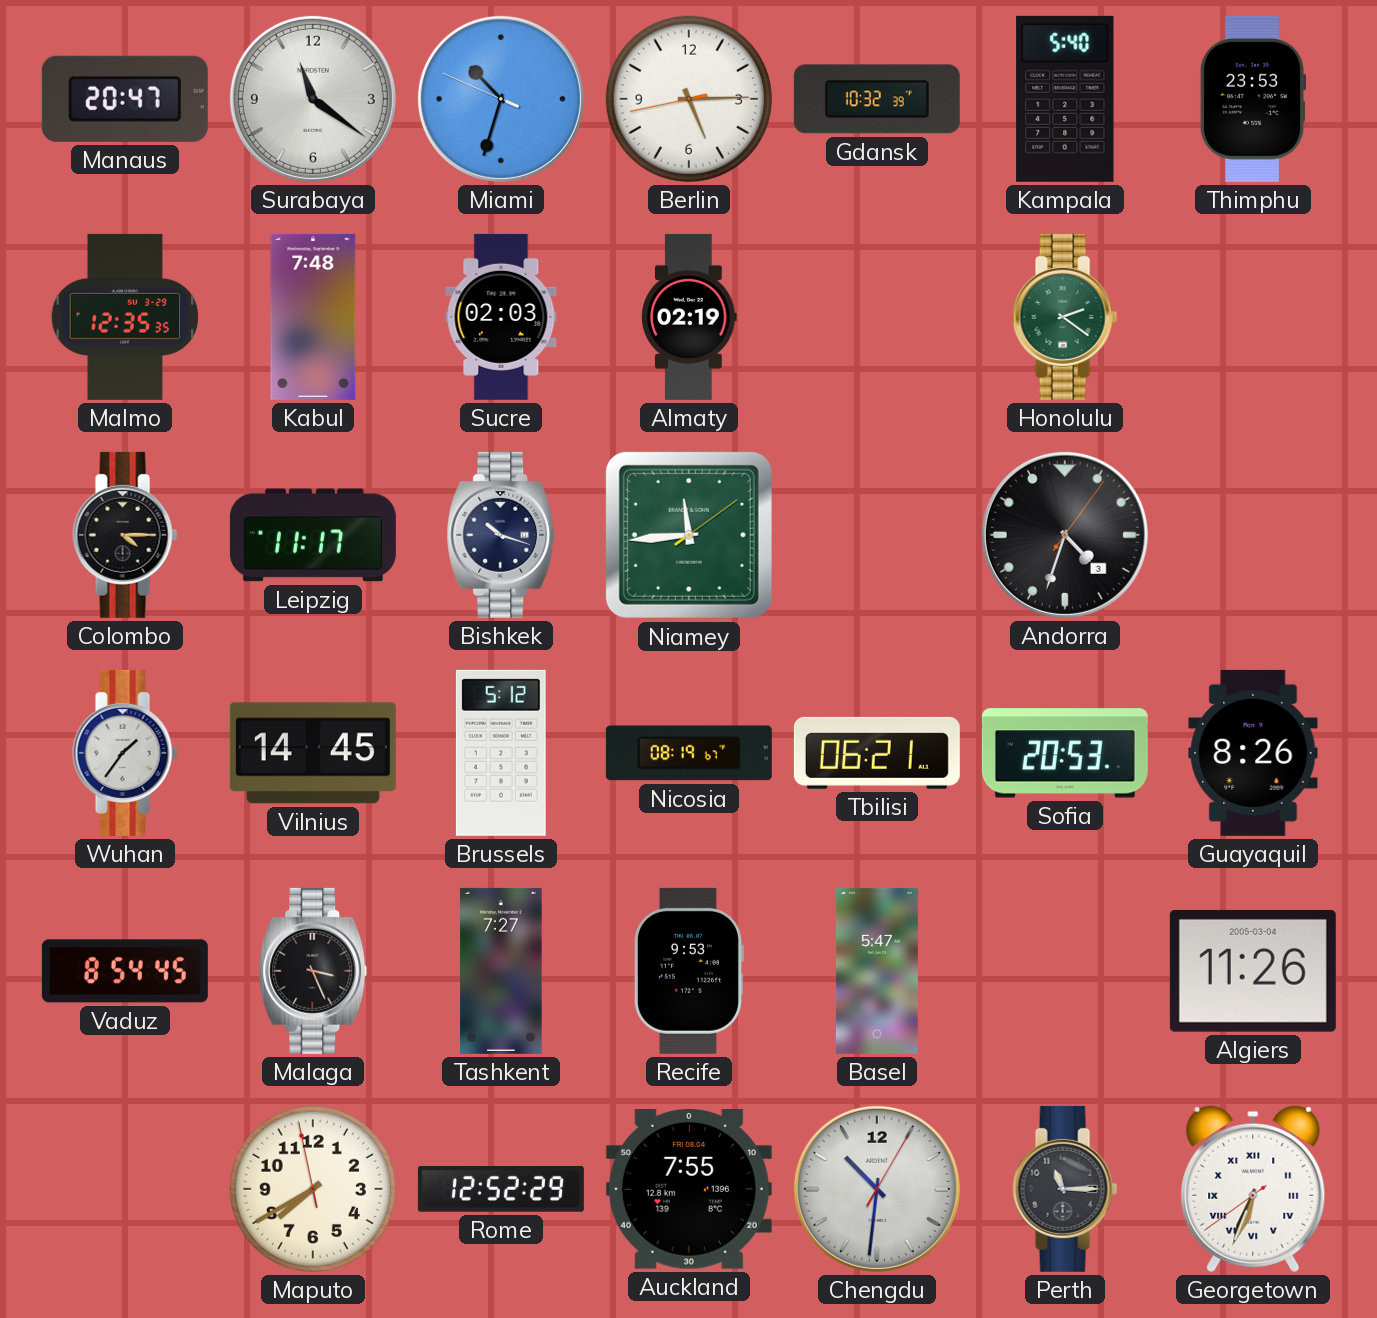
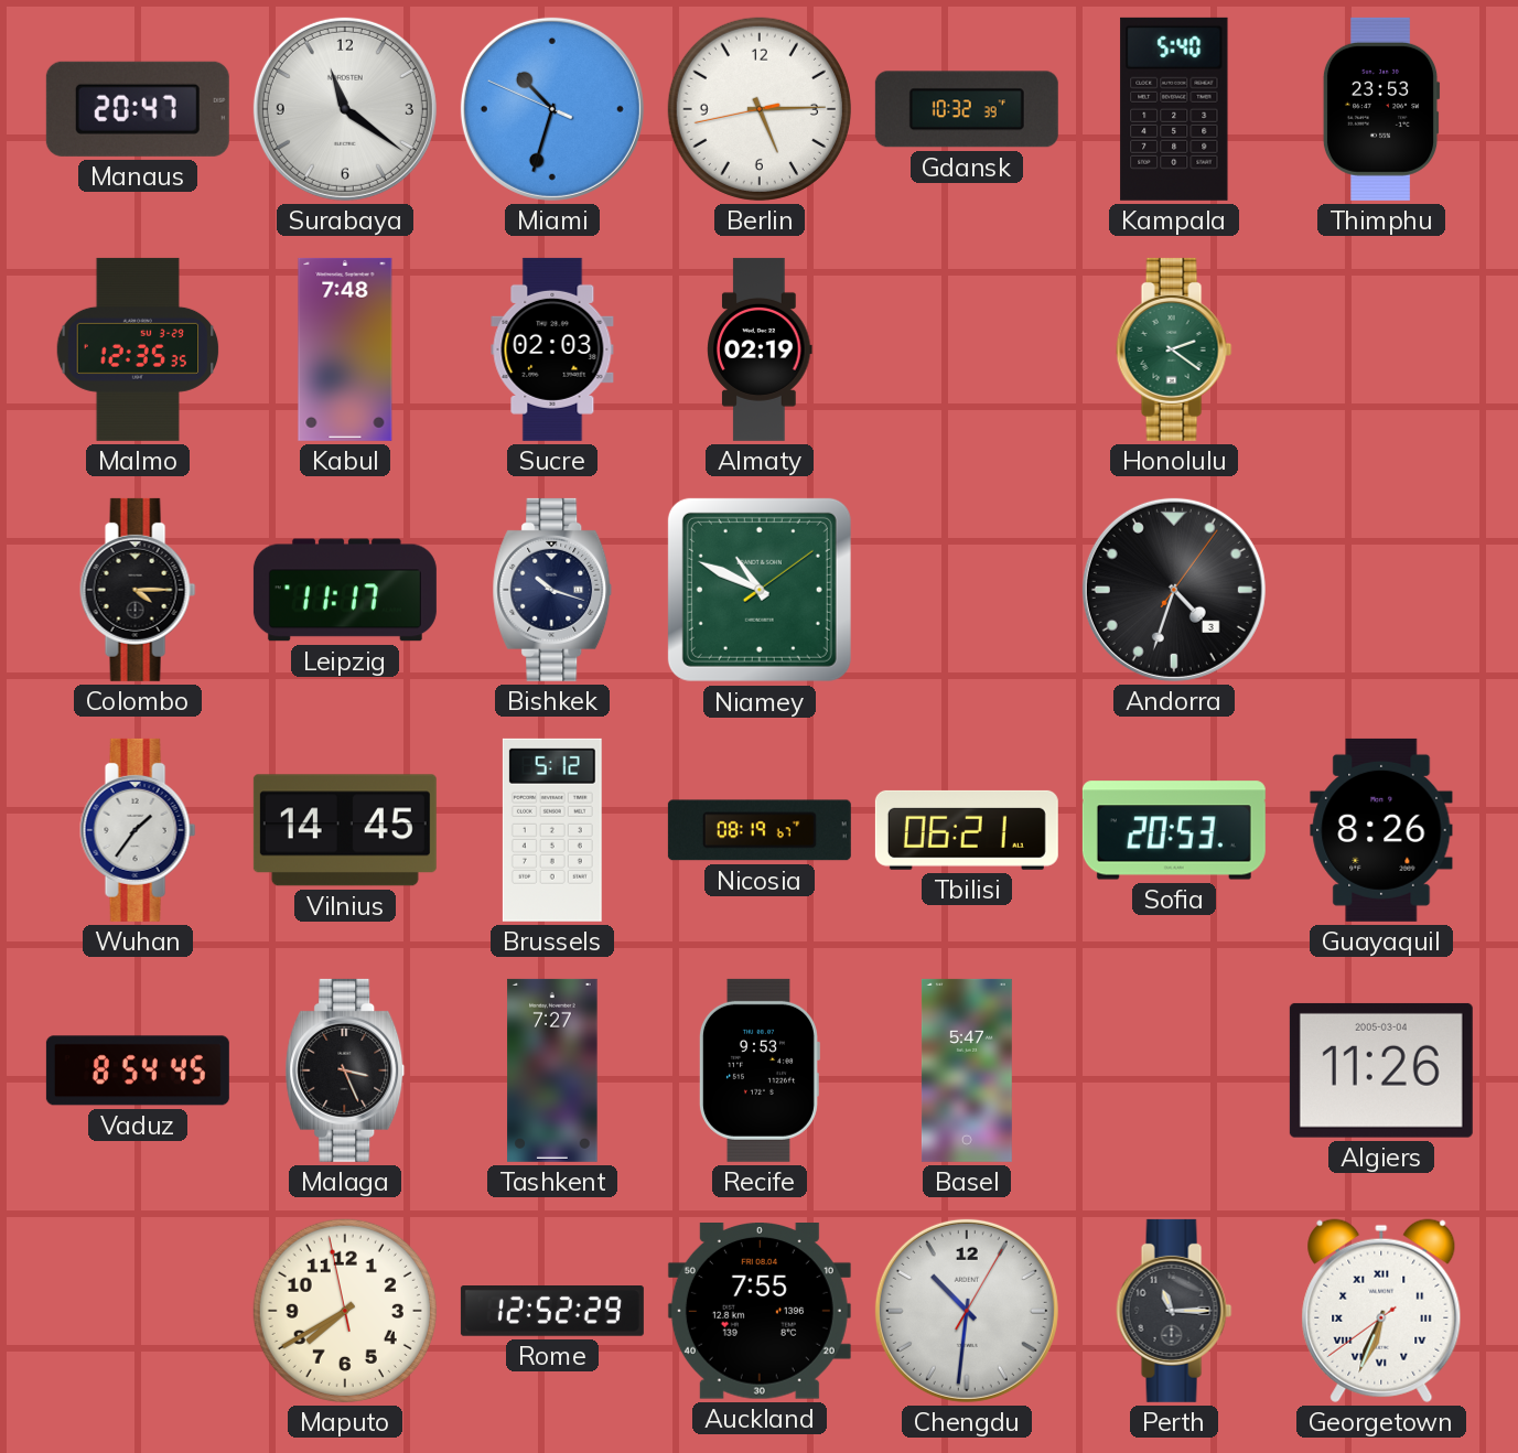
Niamey: 11:44 -> 10:49 (760, 590)
